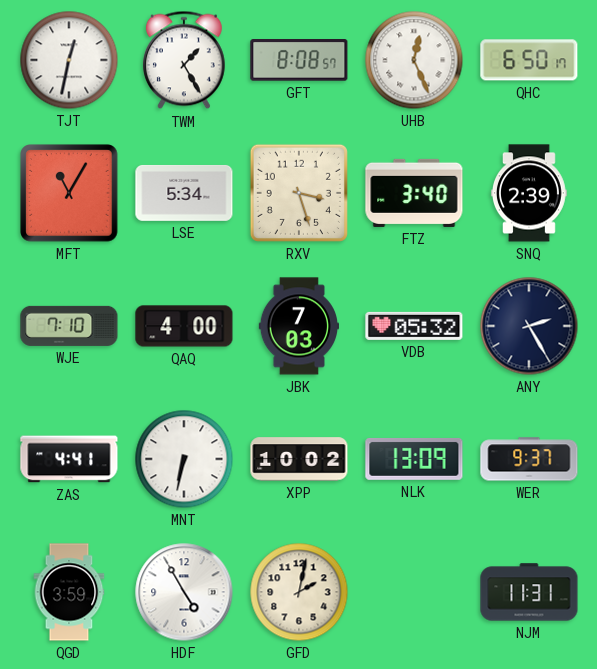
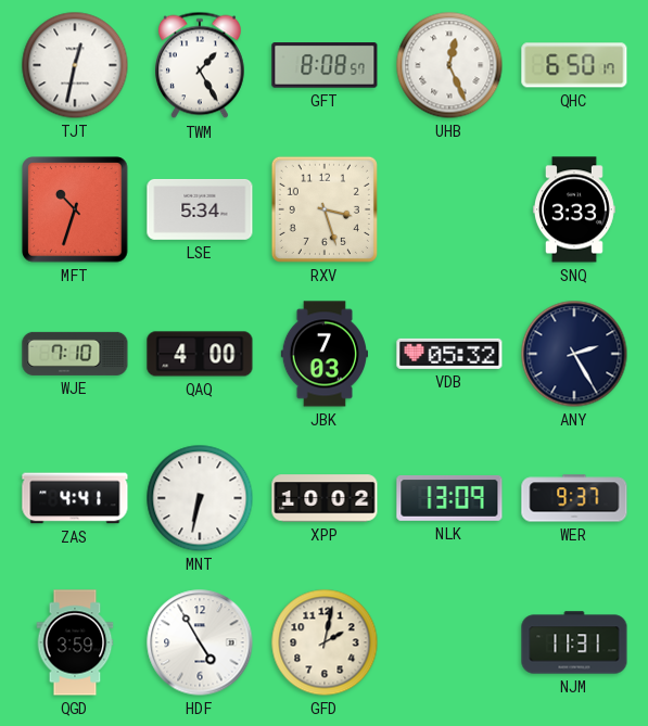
MFT: 11:05 -> 10:33 (75, 209)
FTZ: 3:40 -> none (414, 193)
SNQ: 2:39 -> 3:33 (574, 209)
